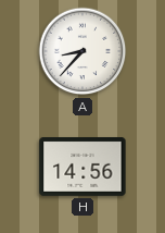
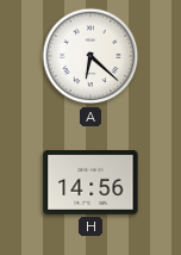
A: 8:37 -> 6:22 (90, 56)
